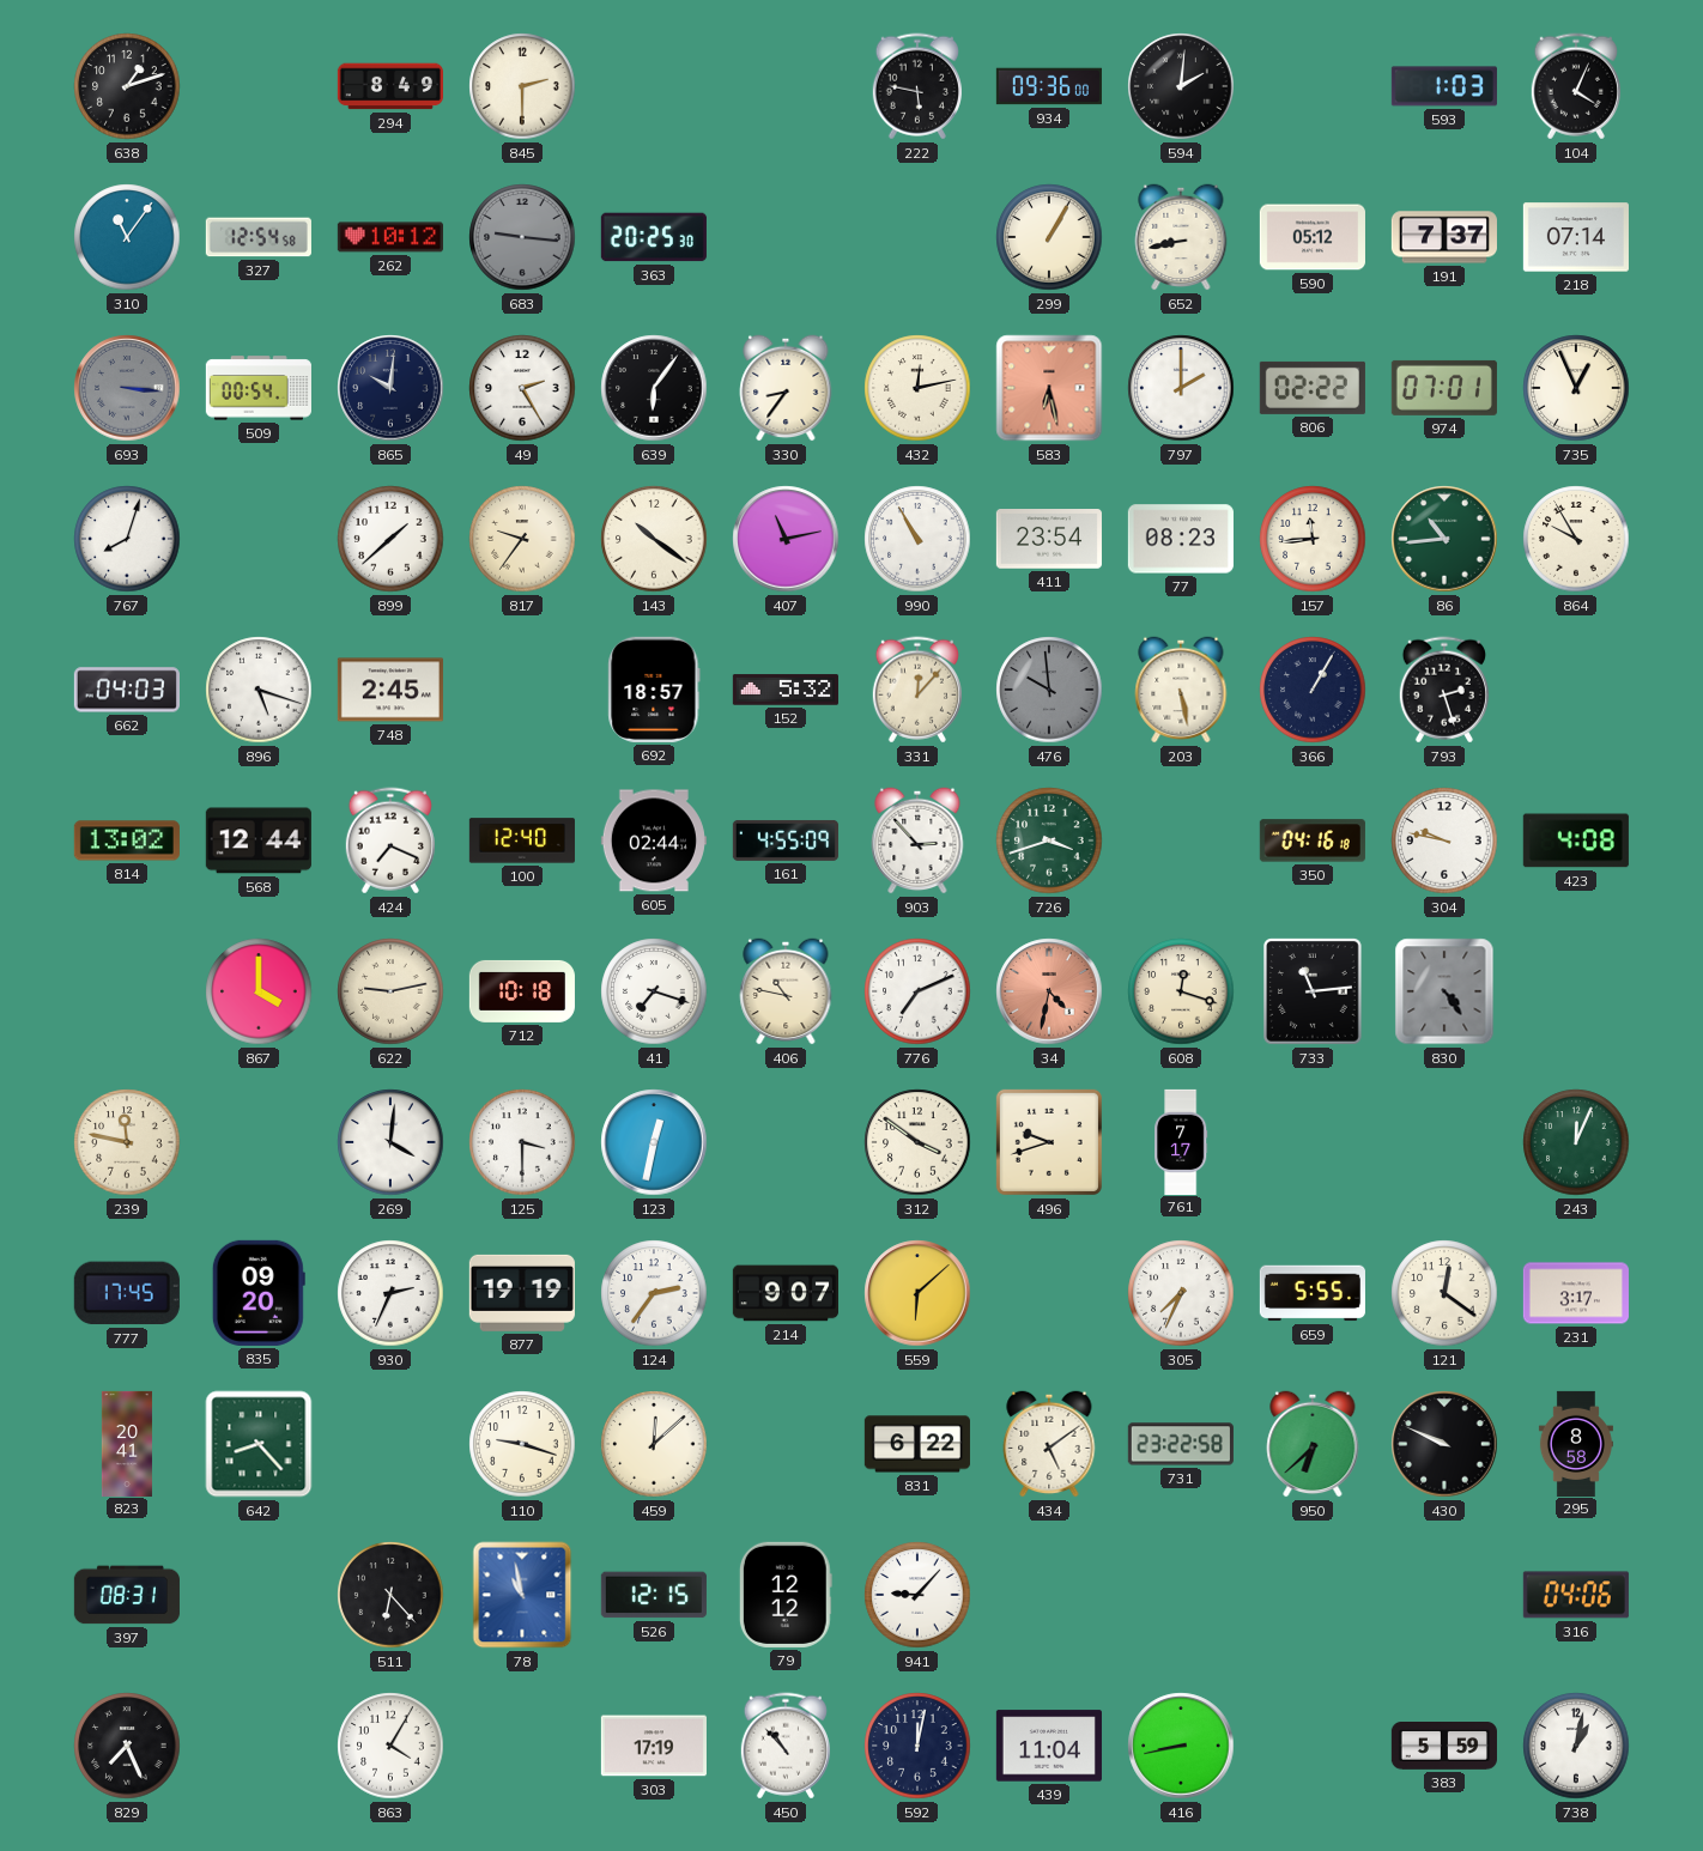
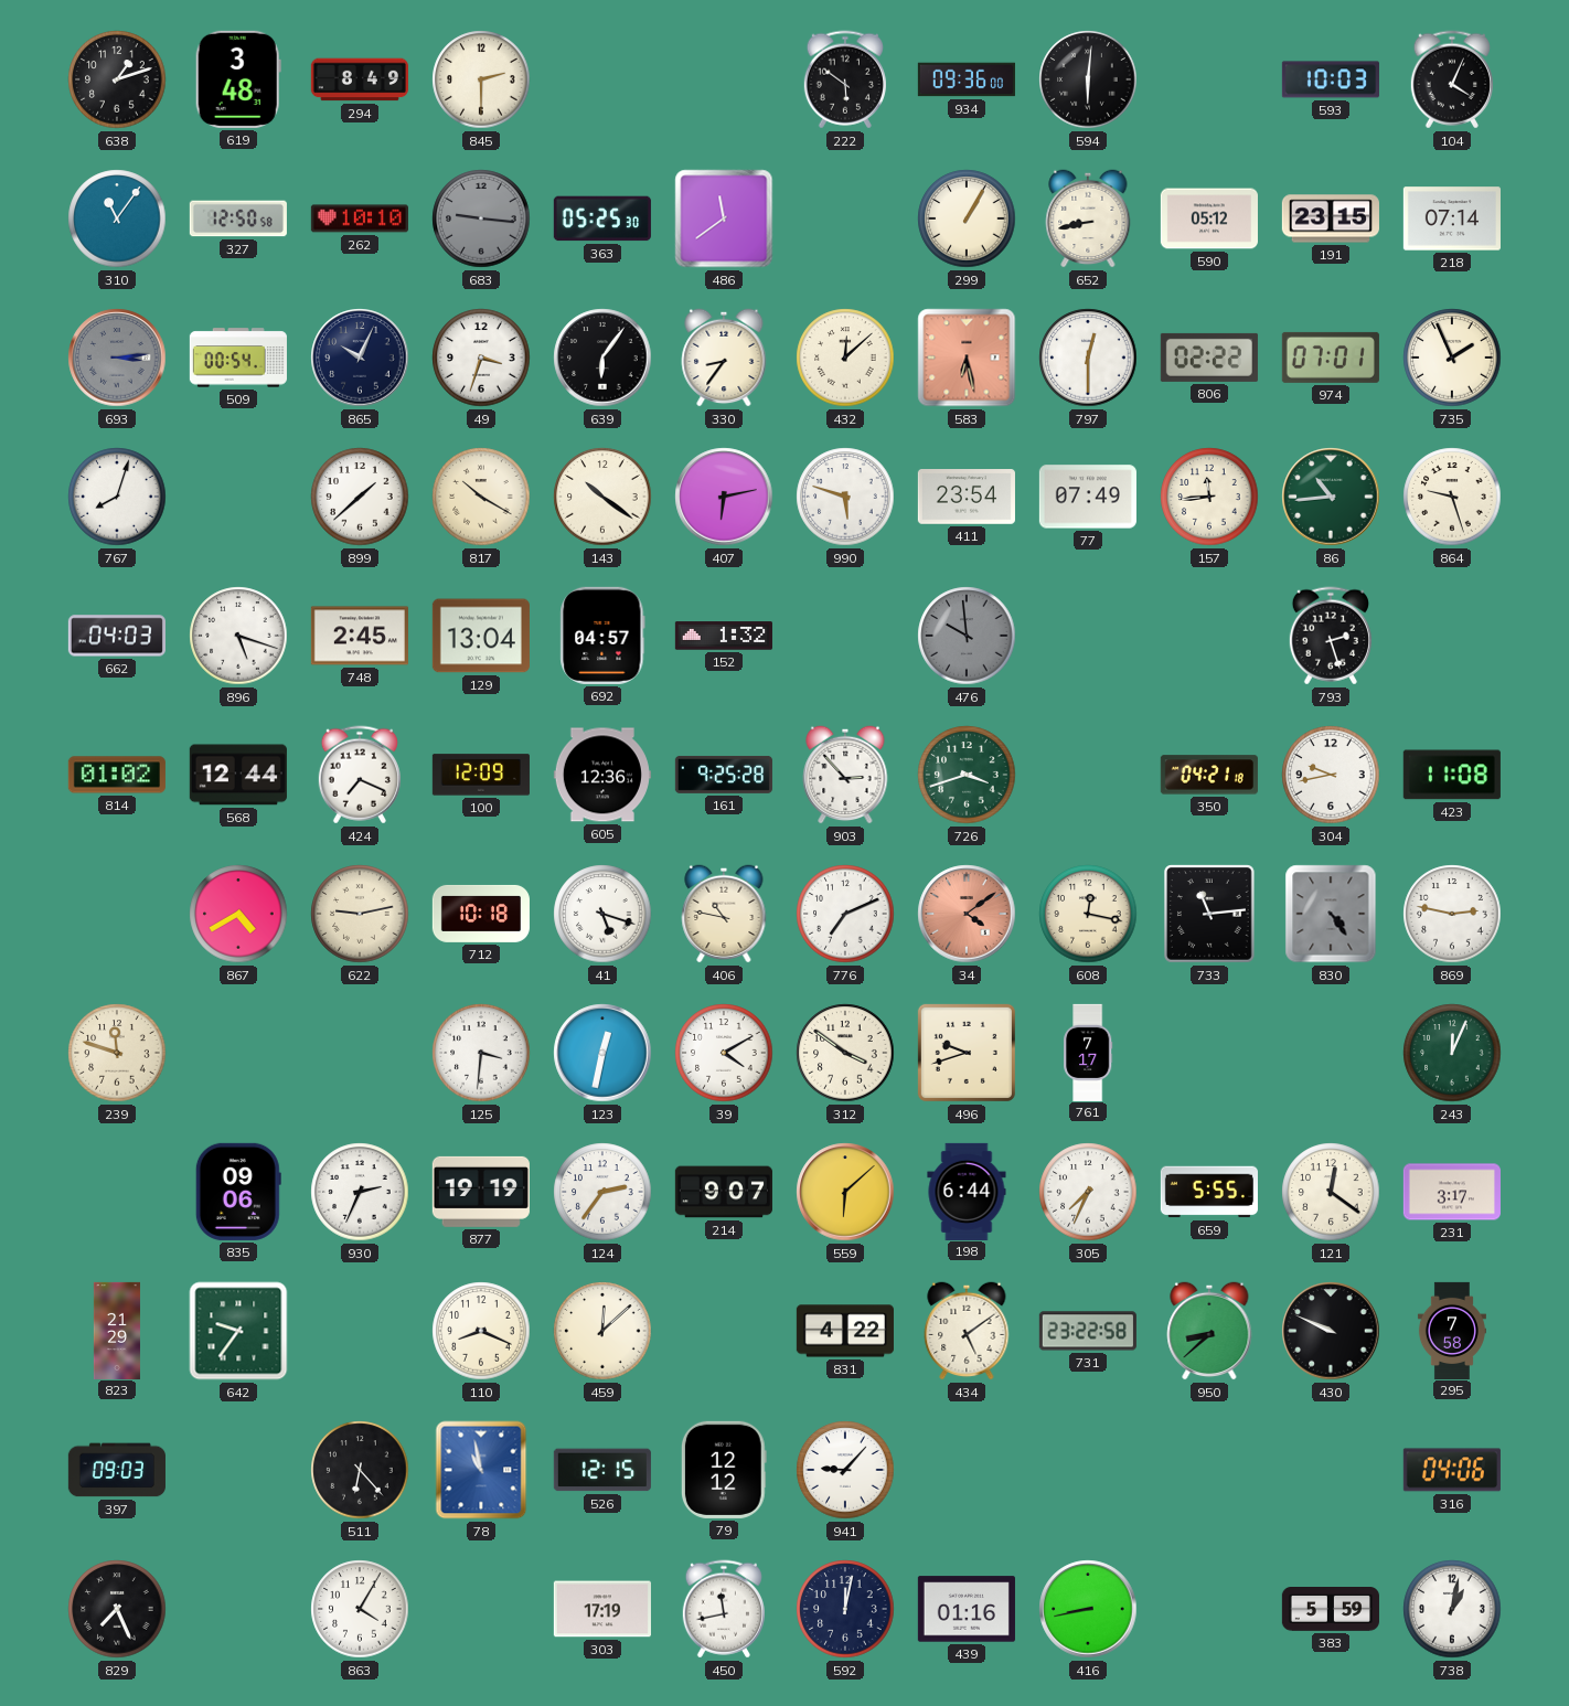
619: none -> 3:48 (238, 79)
222: 5:47 -> 5:51 (845, 79)
594: 2:01 -> 6:01 (1088, 79)
593: 1:03 -> 10:03 (1331, 79)
327: 12:54 -> 12:50 (238, 218)
262: 10:12 -> 10:10 (360, 218)
363: 20:25 -> 05:25 (602, 218)
486: none -> 11:39 (724, 218)
191: 7:37 -> 23:15 (1331, 218)
693: 3:16 -> 3:14 (117, 358)
865: 10:01 -> 10:04 (360, 358)
49: 2:25 -> 3:33 (481, 358)
432: 12:13 -> 12:08 (845, 358)
797: 2:00 -> 12:30 (1088, 358)
735: 12:56 -> 1:56 (1452, 358)
817: 9:36 -> 10:20 (481, 497)
407: 11:13 -> 6:13 (724, 497)
990: 10:55 -> 5:48 (845, 497)
77: 08:23 -> 07:49 (1088, 497)
864: 9:55 -> 9:27 (1452, 497)
129: none -> 13:04 (481, 636)
692: 18:57 -> 04:57 (602, 636)
152: 5:32 -> 1:32 (724, 636)
331: 12:07 -> none (917, 690)
203: 5:28 -> none (1181, 690)
366: 1:05 -> none (1313, 690)
814: 13:02 -> 01:02 (117, 775)
100: 12:40 -> 12:09 (481, 775)
605: 02:44 -> 12:36 (602, 775)
161: 4:55 -> 9:25 (724, 775)
350: 04:16 -> 04:21 (1209, 775)
304: 9:47 -> 9:43 (1331, 775)
423: 4:08 -> 11:08 (1452, 775)
867: 4:00 -> 4:40 (238, 914)
41: 7:18 -> 5:18 (602, 914)
34: 4:32 -> 4:09 (967, 914)
608: 12:18 -> 12:17 (1088, 914)
869: none -> 2:47 (1452, 914)
239: 11:47 -> 11:48 (117, 1053)
269: 4:01 -> none (390, 1142)
125: 3:30 -> 3:31 (481, 1053)
39: none -> 4:10 (724, 1053)
777: 17:45 -> none (127, 1293)
835: 09:20 -> 09:06 (238, 1192)
198: none -> 6:44 (967, 1191)
823: 20:41 -> 21:29 (117, 1330)
642: 8:23 -> 9:36 (238, 1331)
110: 9:18 -> 8:19 (481, 1331)
831: 6:22 -> 4:22 (845, 1331)
950: 6:38 -> 8:38 (1209, 1331)
295: 8:58 -> 7:58 (1452, 1330)
397: 08:31 -> 09:03 (117, 1470)
450: 10:53 -> 11:43 (724, 1609)
439: 11:04 -> 01:16 (967, 1609)
